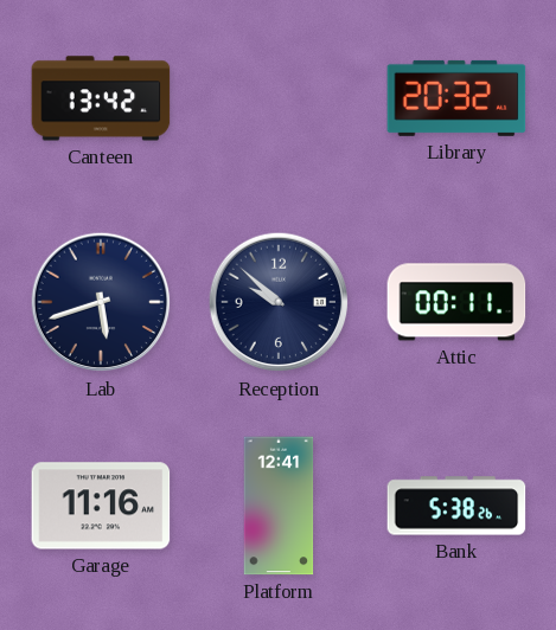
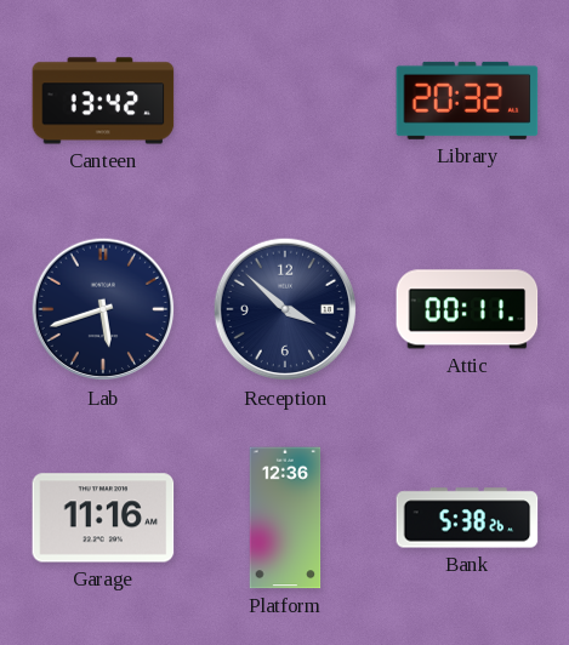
Reception: 9:52 -> 3:52 (285, 309)
Platform: 12:41 -> 12:36 (285, 518)
